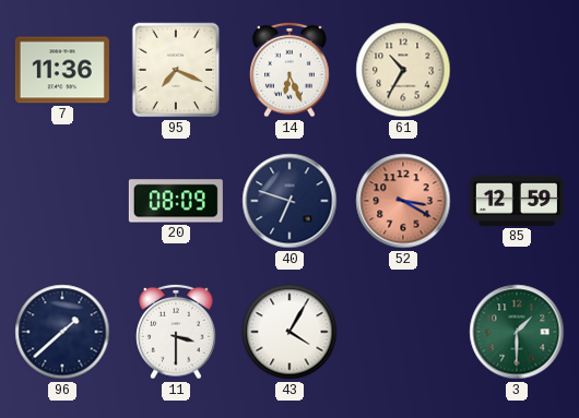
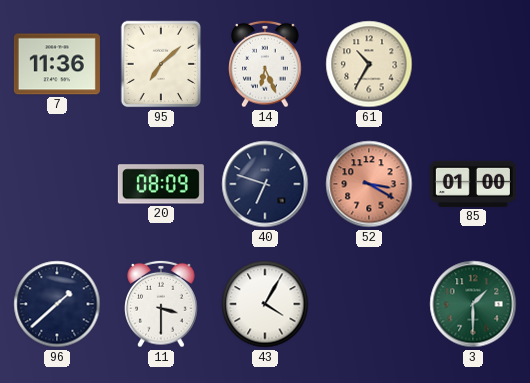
95: 7:19 -> 7:08 (161, 64)
85: 12:59 -> 01:00 (473, 184)
